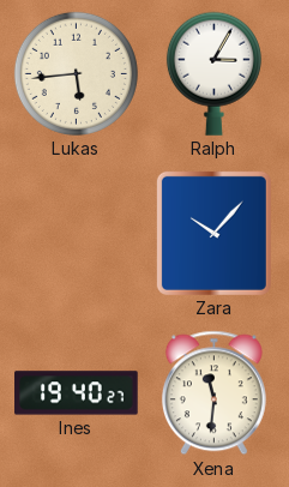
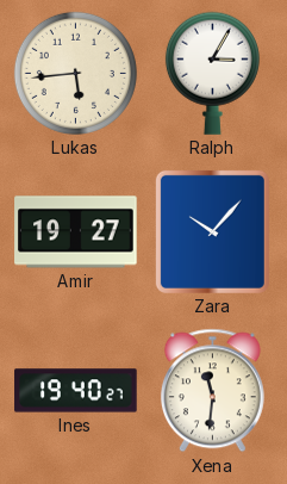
Amir: none -> 19:27 (76, 232)
